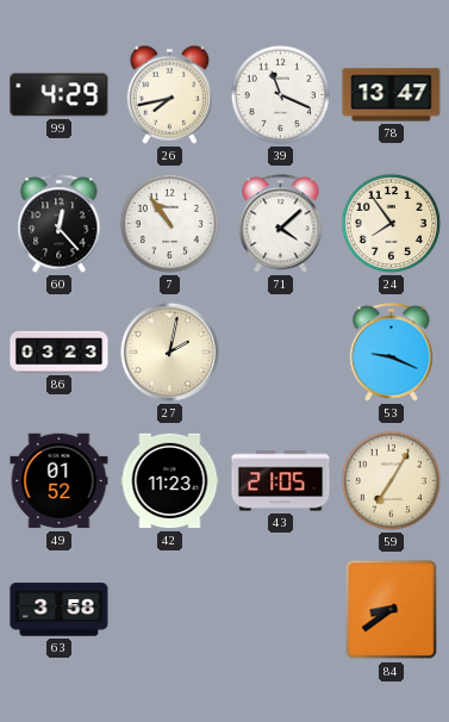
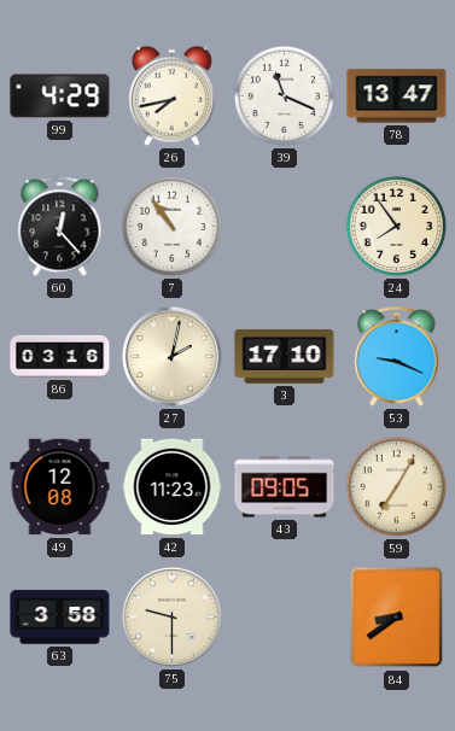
71: 4:08 -> none (281, 224)
86: 03:23 -> 03:16 (60, 356)
3: none -> 17:10 (285, 357)
49: 01:52 -> 12:08 (60, 487)
43: 21:05 -> 09:05 (285, 487)
75: none -> 9:30 (171, 616)
